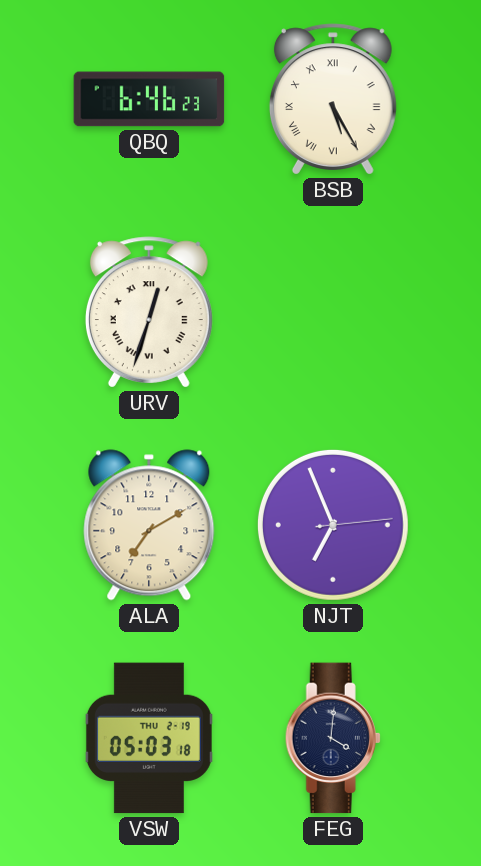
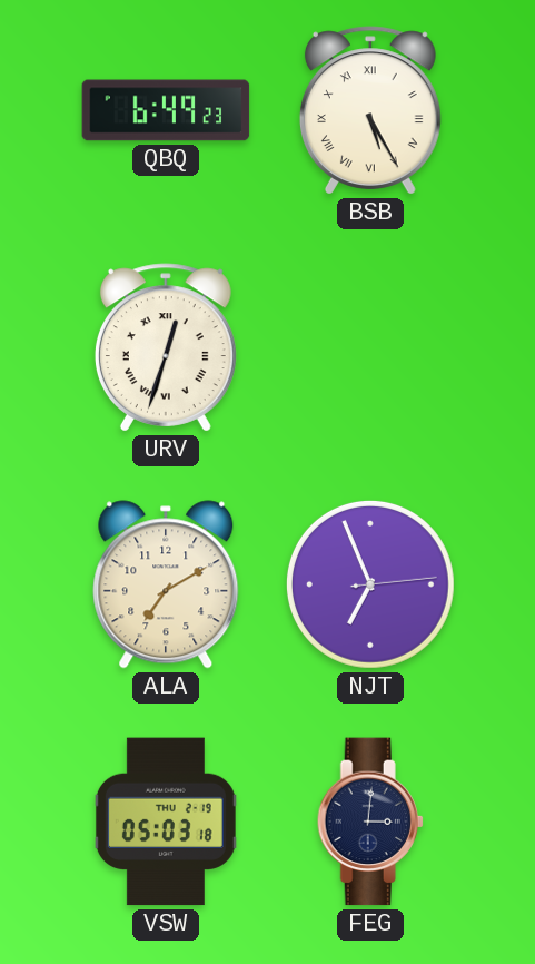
QBQ: 6:46 -> 6:49 (166, 110)
FEG: 4:01 -> 3:01 (370, 822)
